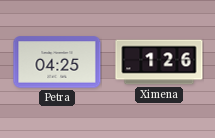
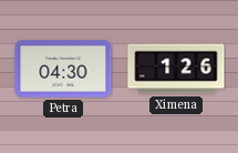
Petra: 04:25 -> 04:30 (63, 69)
